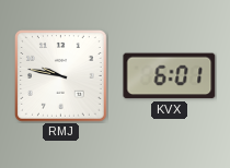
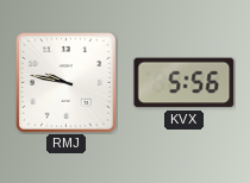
KVX: 6:01 -> 5:56 (185, 83)
